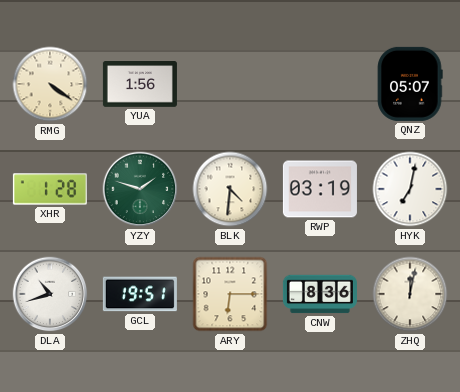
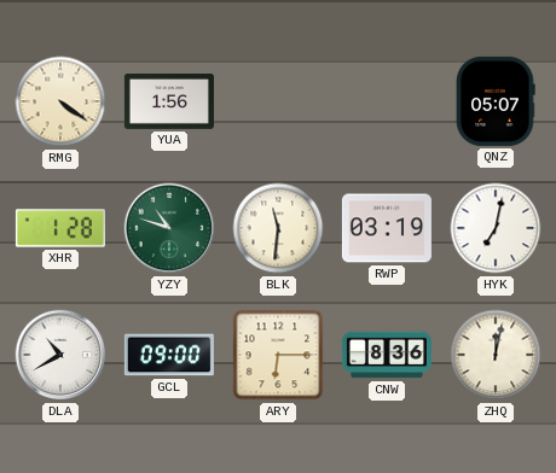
YZY: 1:48 -> 10:48 (169, 228)
BLK: 4:31 -> 11:31 (278, 228)
DLA: 10:42 -> 10:40 (60, 355)
GCL: 19:51 -> 09:00 (169, 355)
